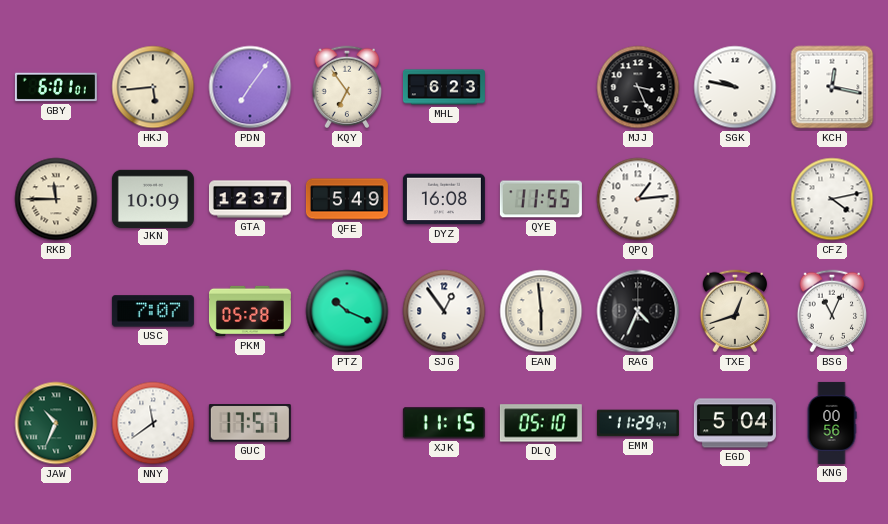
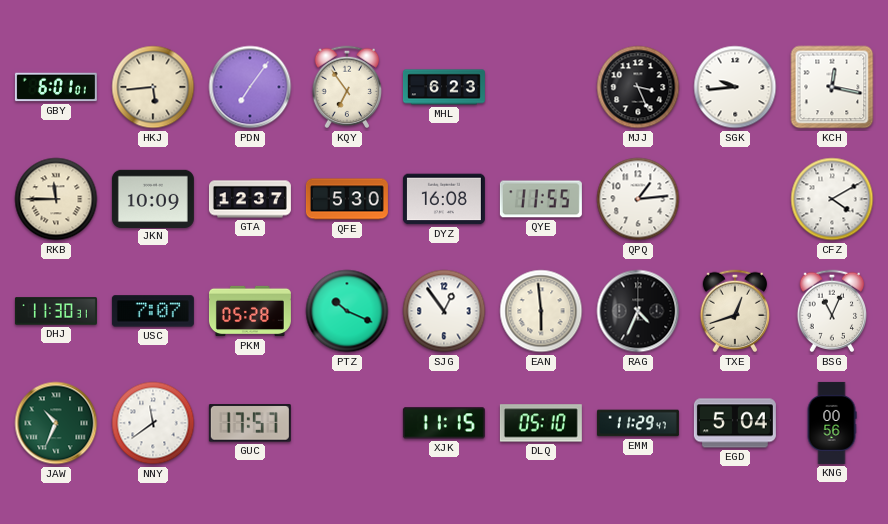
SGK: 9:47 -> 9:44 (735, 87)
QFE: 5:49 -> 5:30 (347, 199)
CFZ: 4:13 -> 4:10 (832, 199)
DHJ: none -> 11:30 (56, 311)
